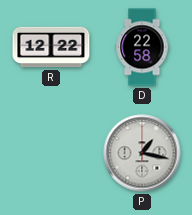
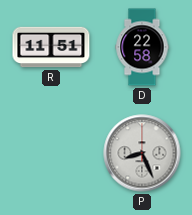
R: 12:22 -> 11:51 (51, 47)
P: 1:17 -> 8:26 (142, 153)
